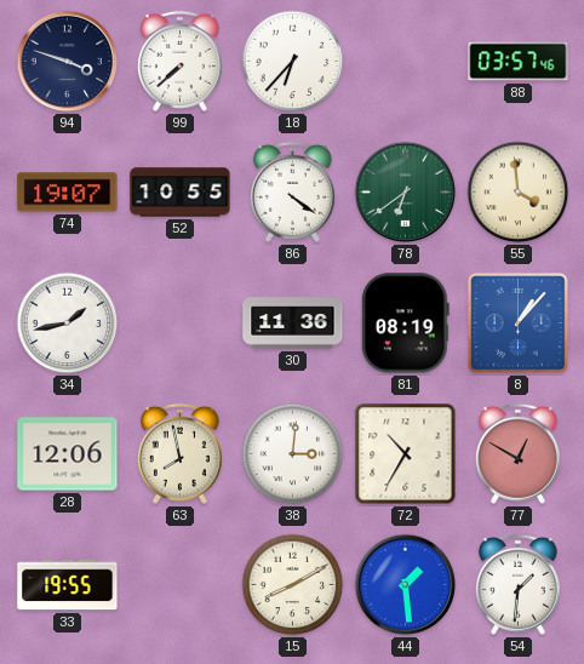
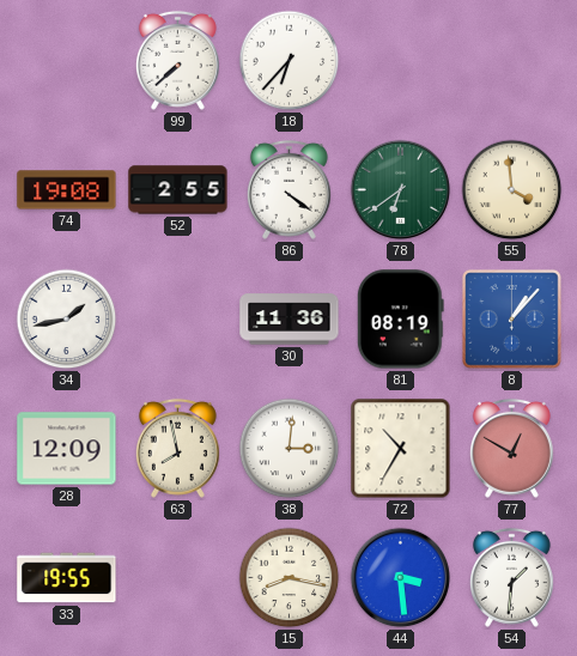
94: 3:48 -> none (68, 62)
88: 03:57 -> none (519, 62)
74: 19:07 -> 19:08 (67, 190)
52: 10:55 -> 2:55 (178, 190)
28: 12:06 -> 12:09 (67, 449)
15: 8:10 -> 8:17 (290, 578)
44: 1:29 -> 3:29 (401, 578)
